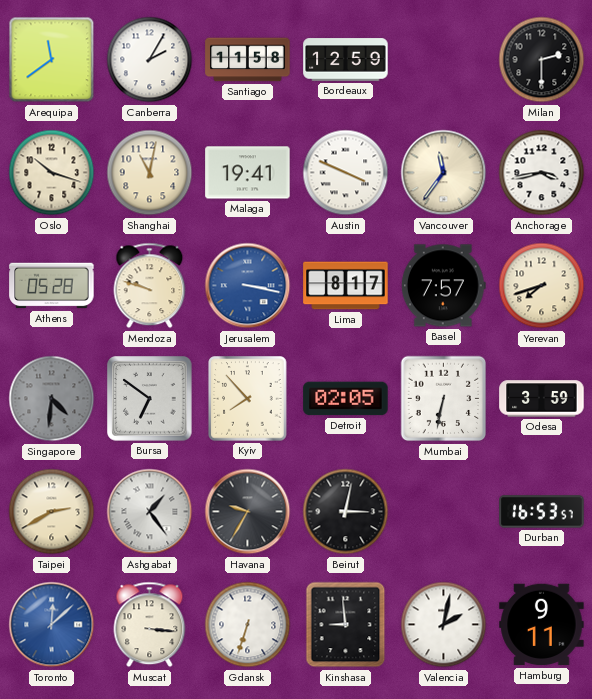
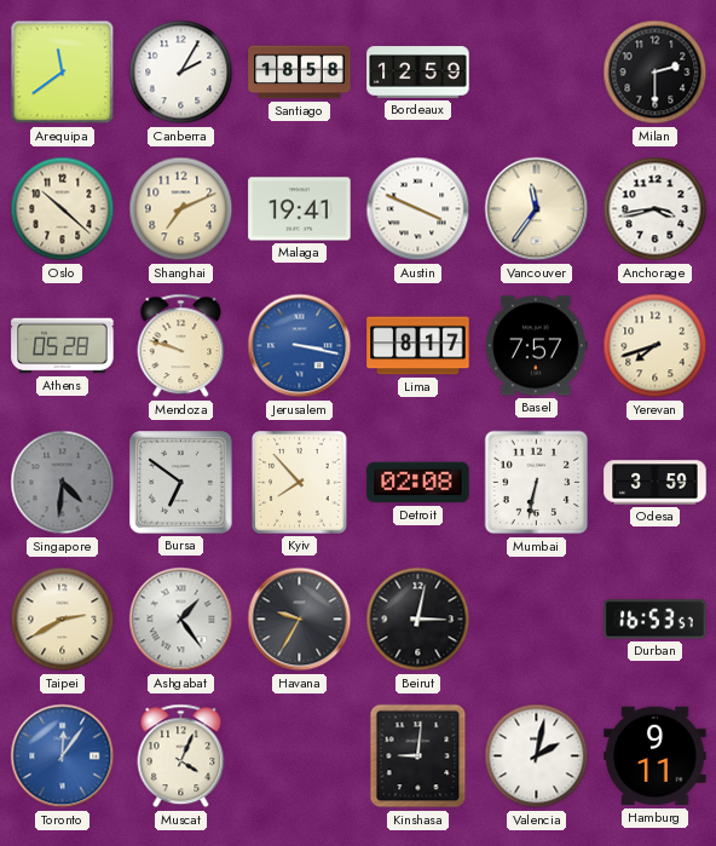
Santiago: 11:58 -> 18:58 (300, 73)
Oslo: 10:18 -> 10:22 (63, 209)
Shanghai: 11:02 -> 7:11 (181, 209)
Detroit: 02:05 -> 02:08 (418, 483)
Toronto: 12:08 -> 12:06 (63, 756)
Muscat: 3:16 -> 4:04 (181, 756)
Gdansk: 6:33 -> none (248, 625)
Kinshasa: 8:59 -> 9:01 (418, 756)
